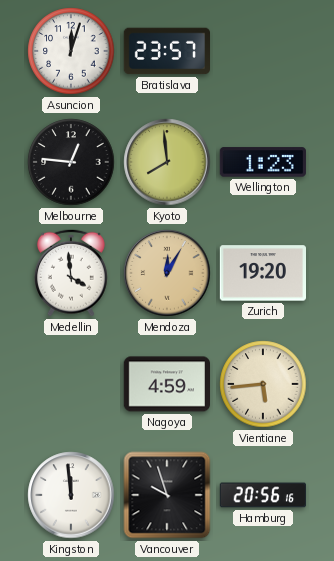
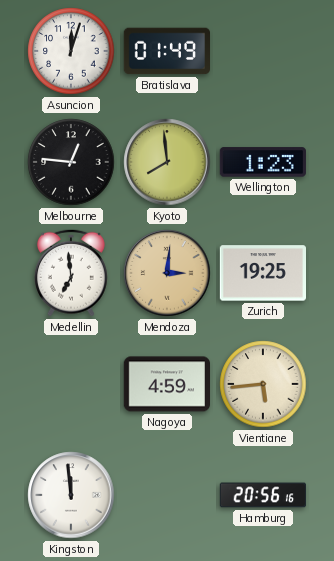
Bratislava: 23:57 -> 01:49 (166, 51)
Medellin: 3:59 -> 6:59 (71, 273)
Mendoza: 12:05 -> 3:01 (167, 273)
Zurich: 19:20 -> 19:25 (262, 273)
Vancouver: 9:57 -> none (167, 495)
